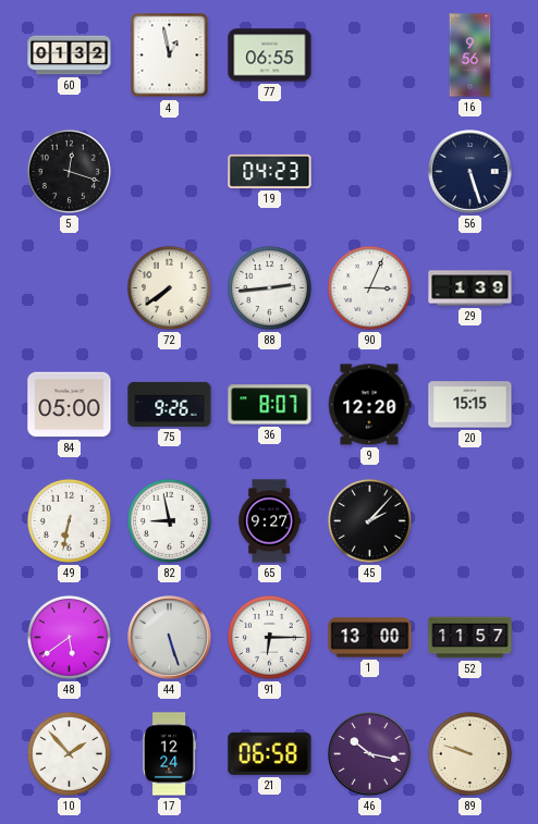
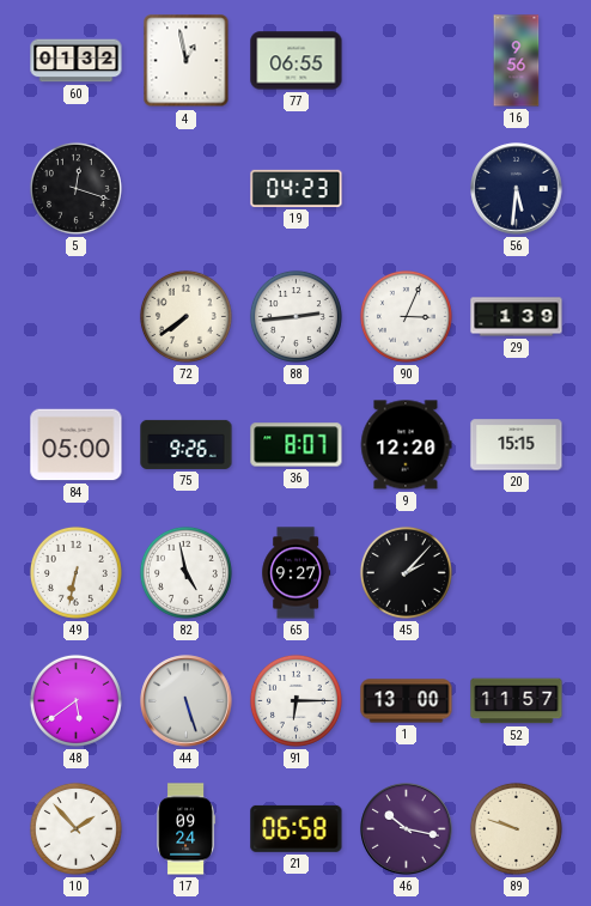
56: 5:27 -> 5:31 (517, 189)
82: 8:58 -> 4:58 (185, 572)
17: 12:24 -> 09:24 (185, 829)
